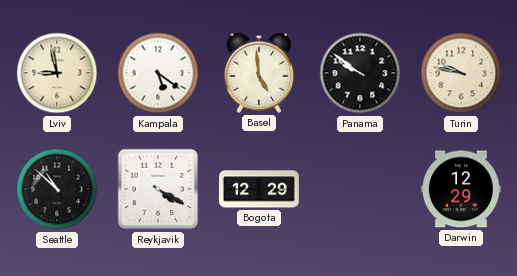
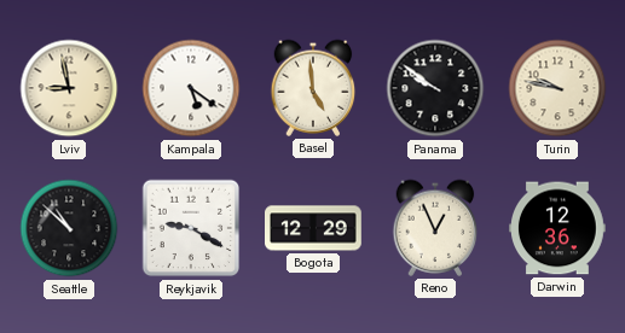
Reykjavik: 4:20 -> 9:20 (191, 228)
Reno: none -> 12:56 (435, 228)
Darwin: 12:29 -> 12:36 (559, 228)
